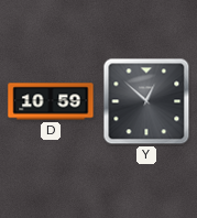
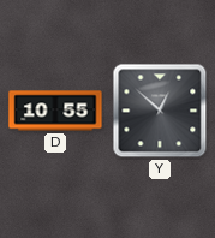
D: 10:59 -> 10:55 (55, 111)
